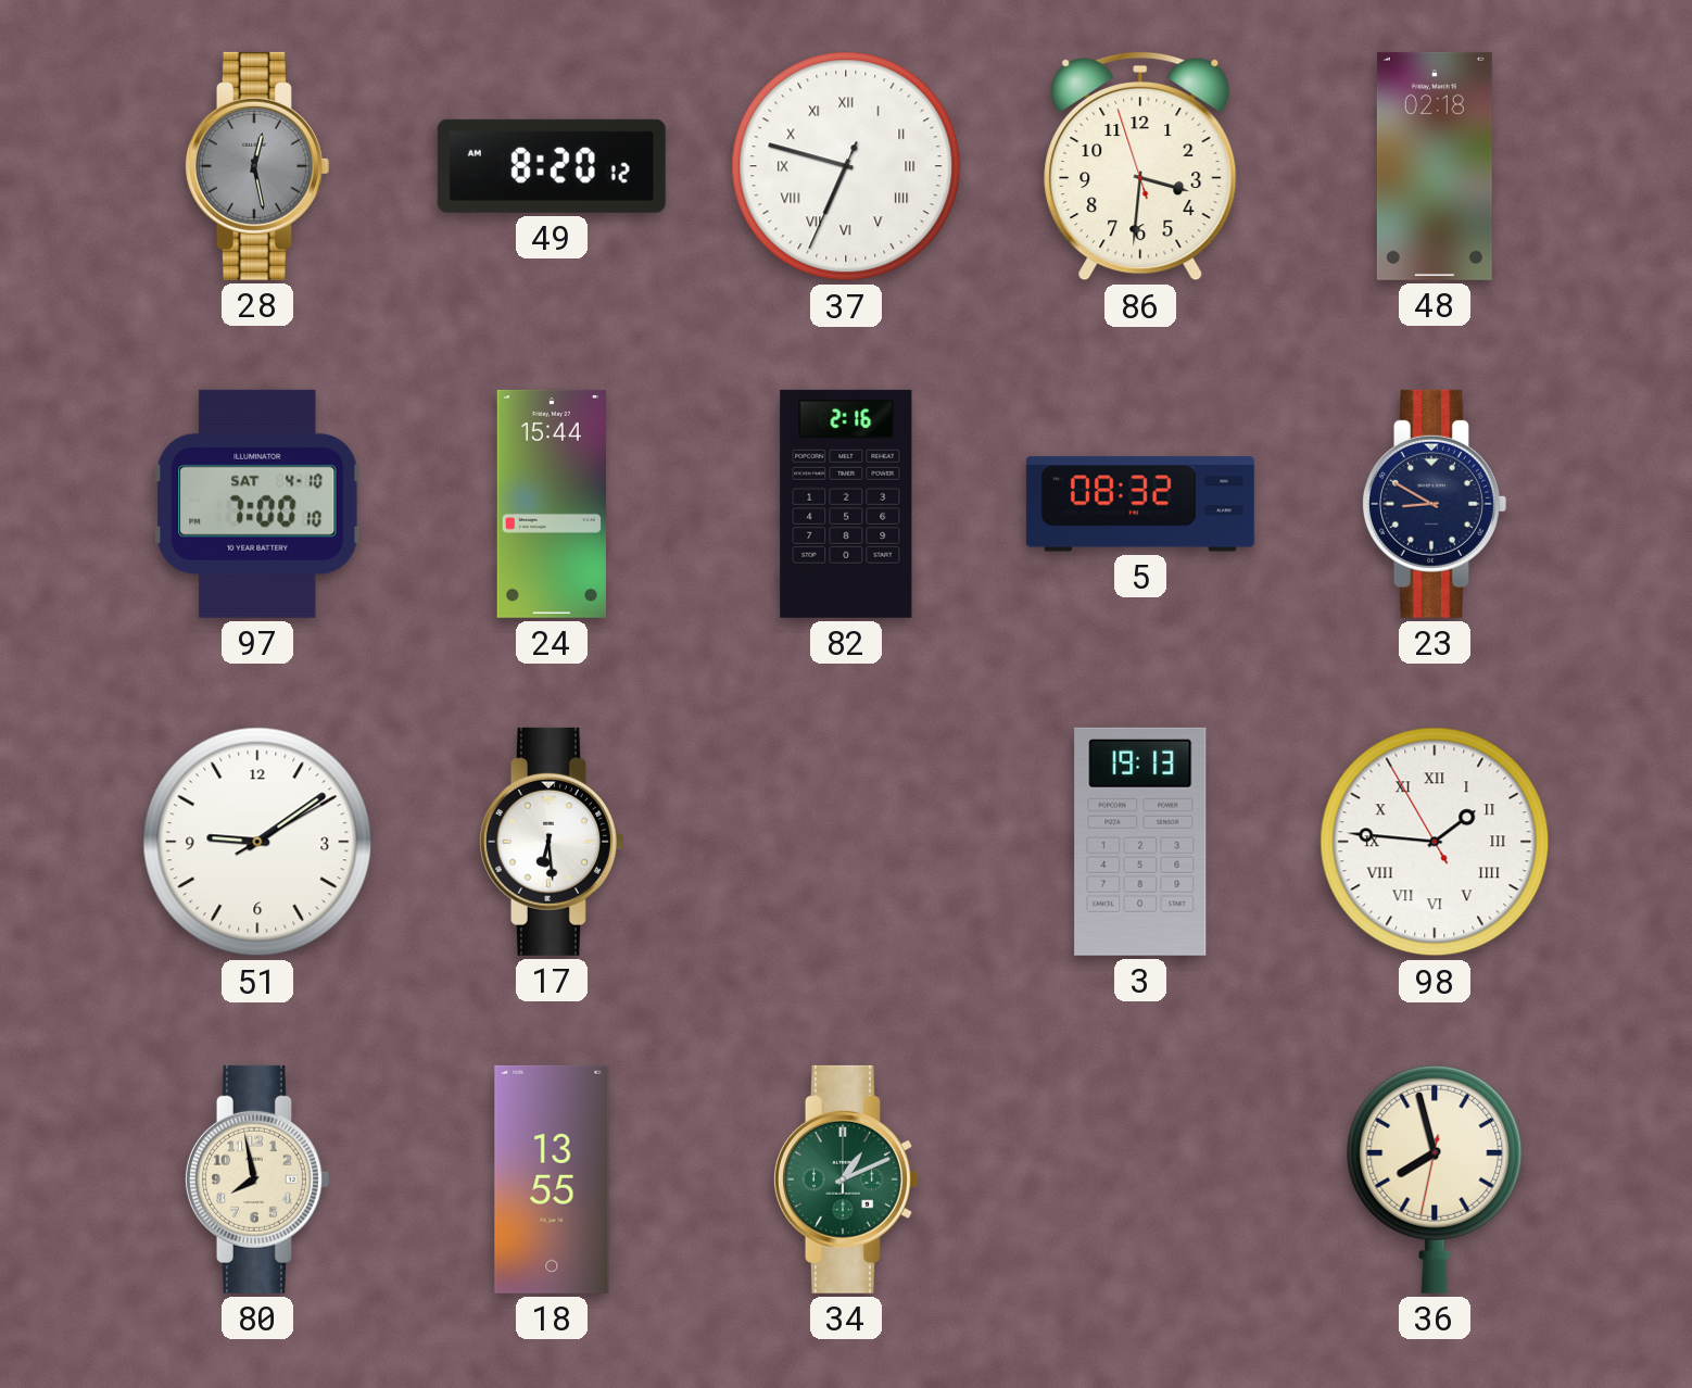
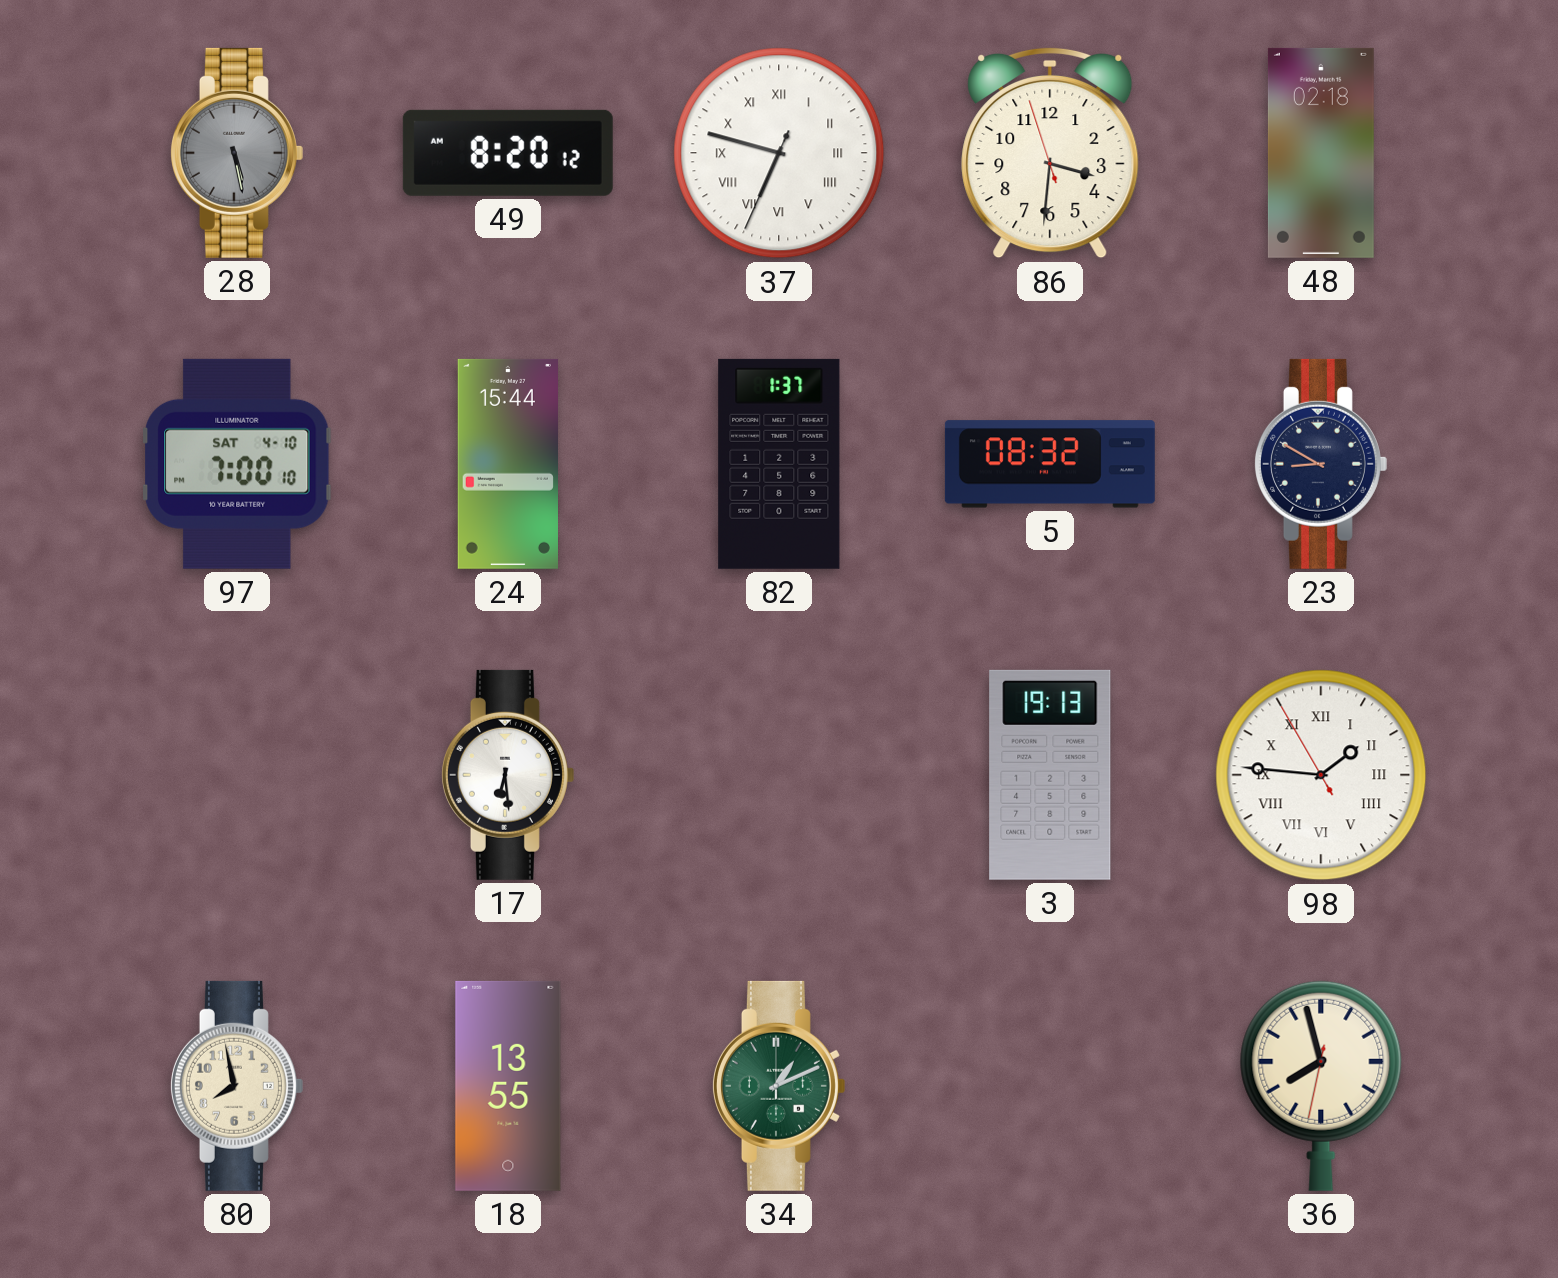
28: 12:28 -> 5:28 (236, 153)
82: 2:16 -> 1:37 (779, 464)
51: 9:09 -> none (257, 842)
